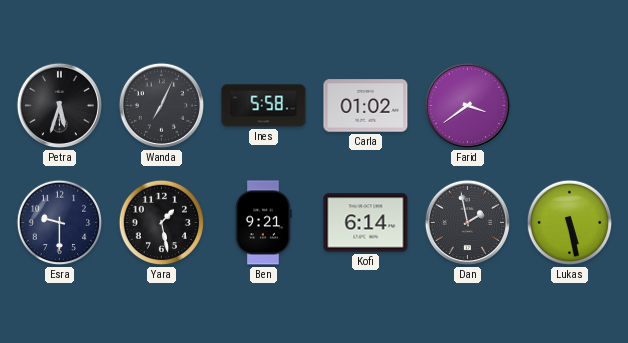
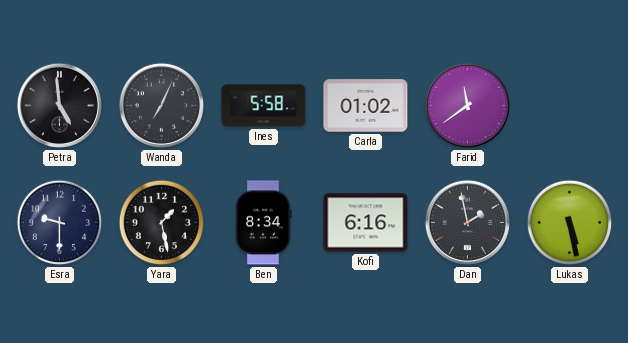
Petra: 5:33 -> 4:59 (59, 105)
Farid: 3:39 -> 11:39 (467, 105)
Ben: 9:21 -> 8:34 (263, 223)
Kofi: 6:14 -> 6:16 (366, 223)
